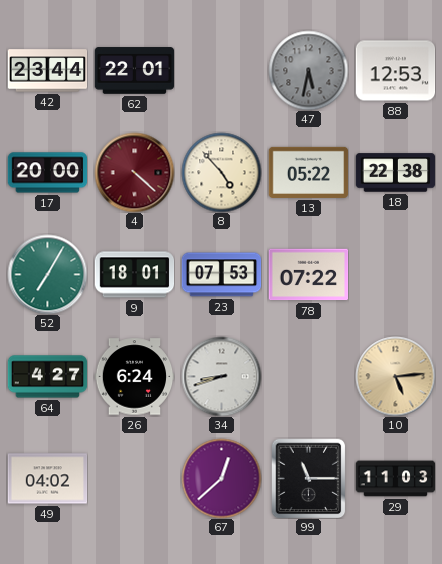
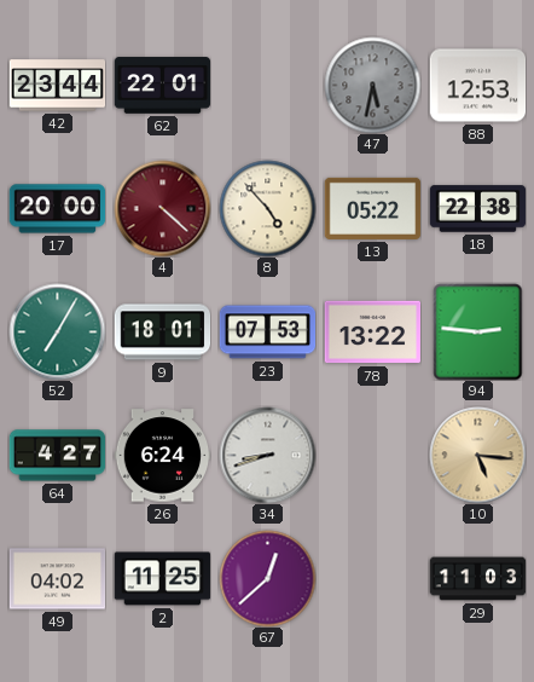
78: 07:22 -> 13:22 (372, 333)
94: none -> 2:46 (478, 331)
10: 5:14 -> 5:16 (477, 455)
2: none -> 11:25 (162, 579)
99: 11:15 -> none (309, 478)
